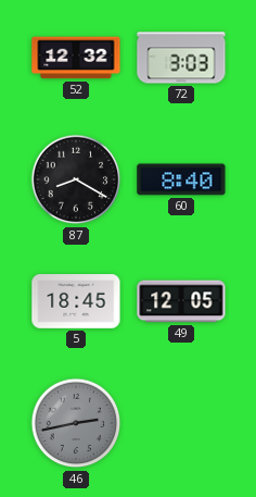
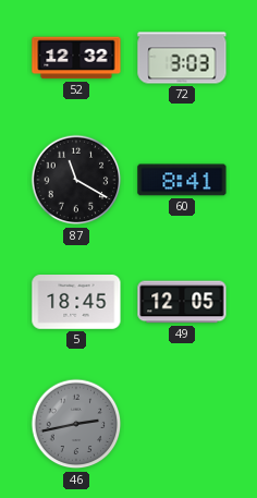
87: 8:20 -> 11:20 (76, 180)
60: 8:40 -> 8:41 (182, 180)
